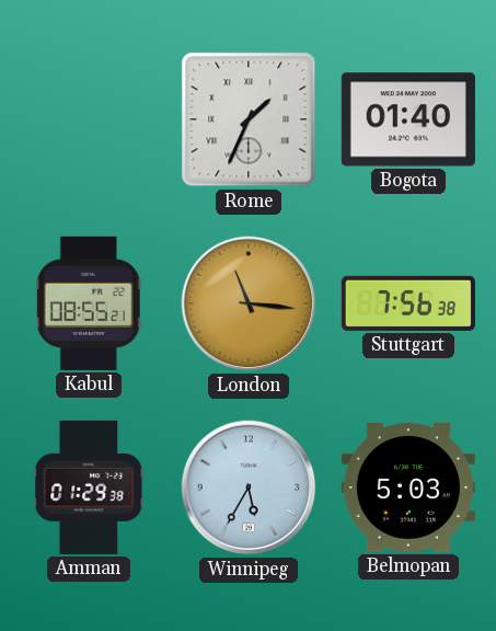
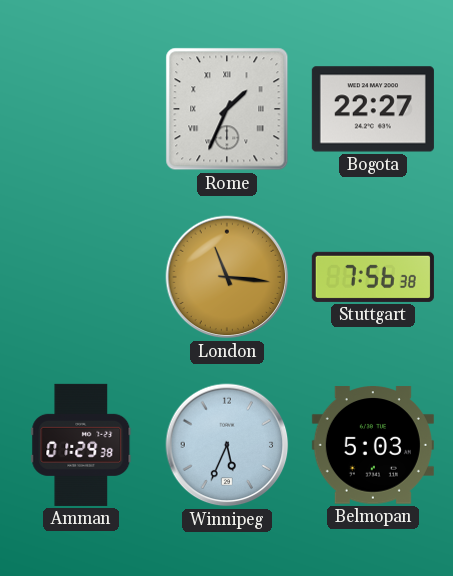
Bogota: 01:40 -> 22:27 (373, 109)
Kabul: 08:55 -> none (89, 303)
Winnipeg: 5:35 -> 5:34 (227, 445)
